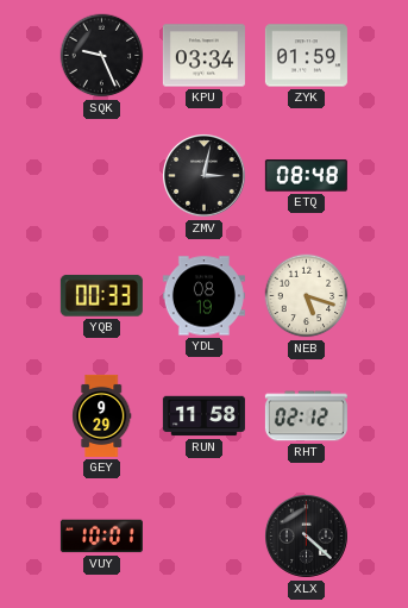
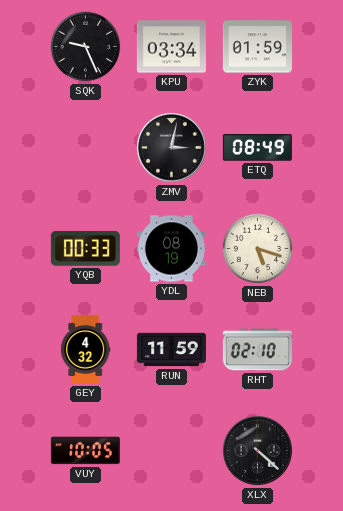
ETQ: 08:48 -> 08:49 (257, 148)
GEY: 9:29 -> 4:32 (86, 349)
RUN: 11:58 -> 11:59 (171, 350)
RHT: 02:12 -> 02:10 (257, 350)
VUY: 10:01 -> 10:05 (85, 451)
